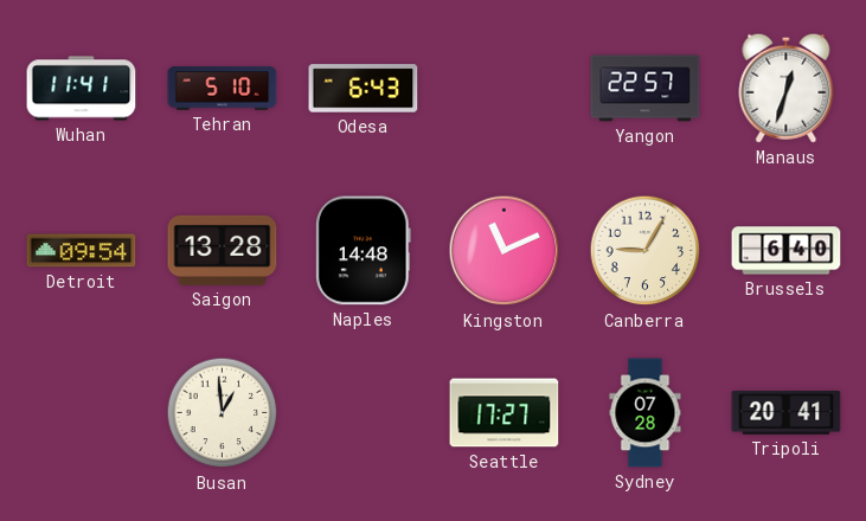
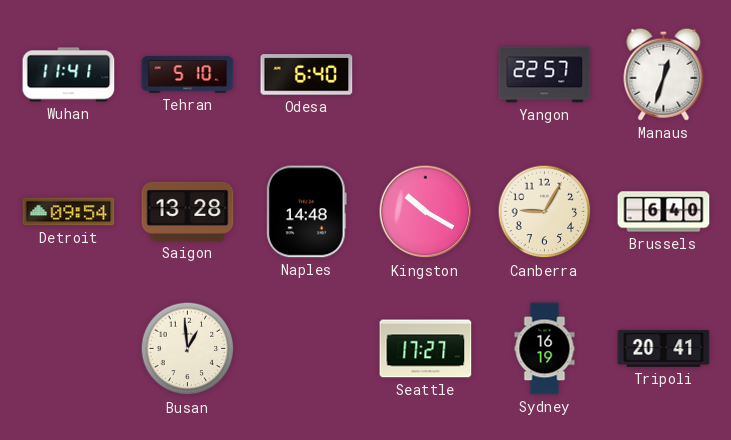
Odesa: 6:43 -> 6:40 (307, 75)
Kingston: 11:11 -> 10:20 (426, 212)
Sydney: 07:28 -> 16:19 (545, 349)
